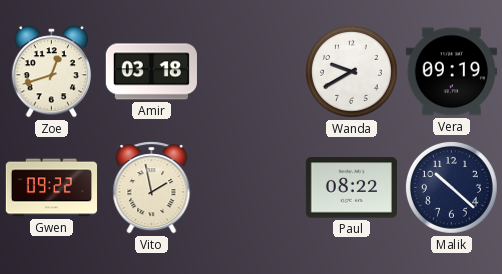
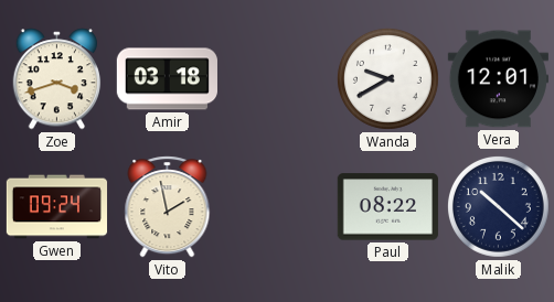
Zoe: 12:42 -> 3:42 (57, 79)
Vera: 09:19 -> 12:01 (498, 79)
Gwen: 09:22 -> 09:24 (57, 207)
